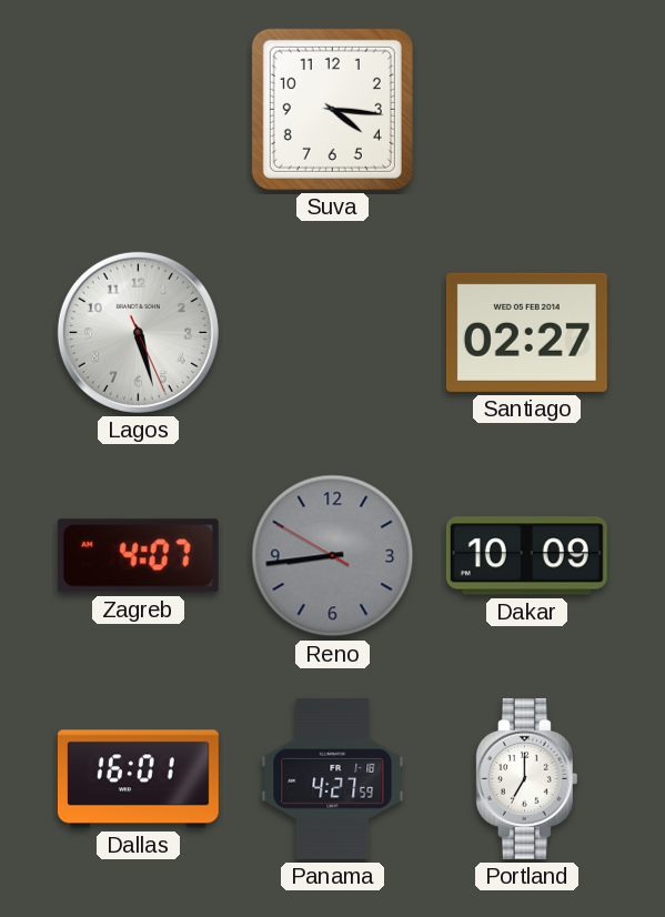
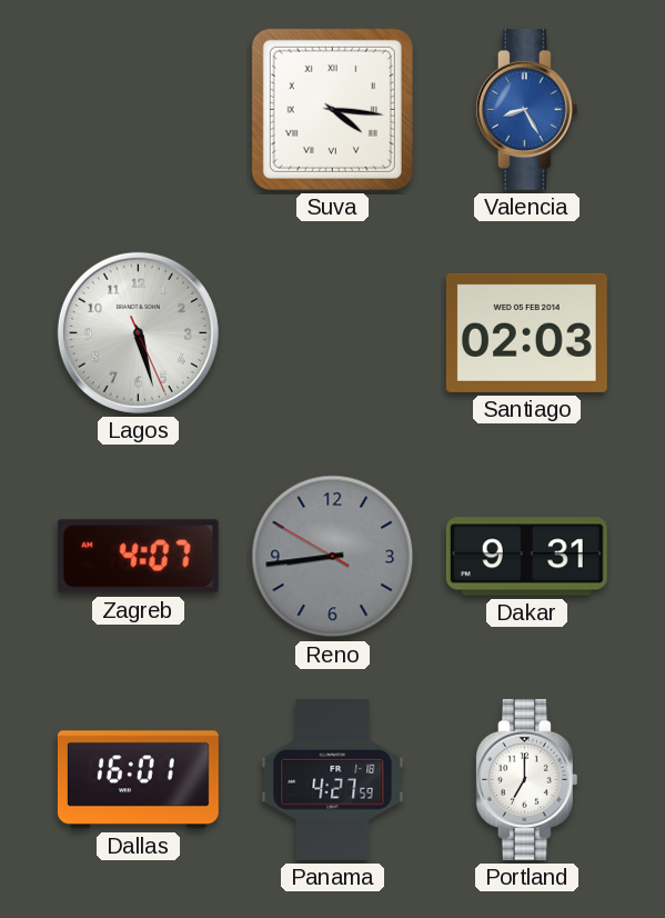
Suva numerals: Arabic -> Roman (332, 109)
Valencia: none -> 8:25 (526, 109)
Santiago: 02:27 -> 02:03 (526, 332)
Dakar: 10:09 -> 9:31 (526, 557)
